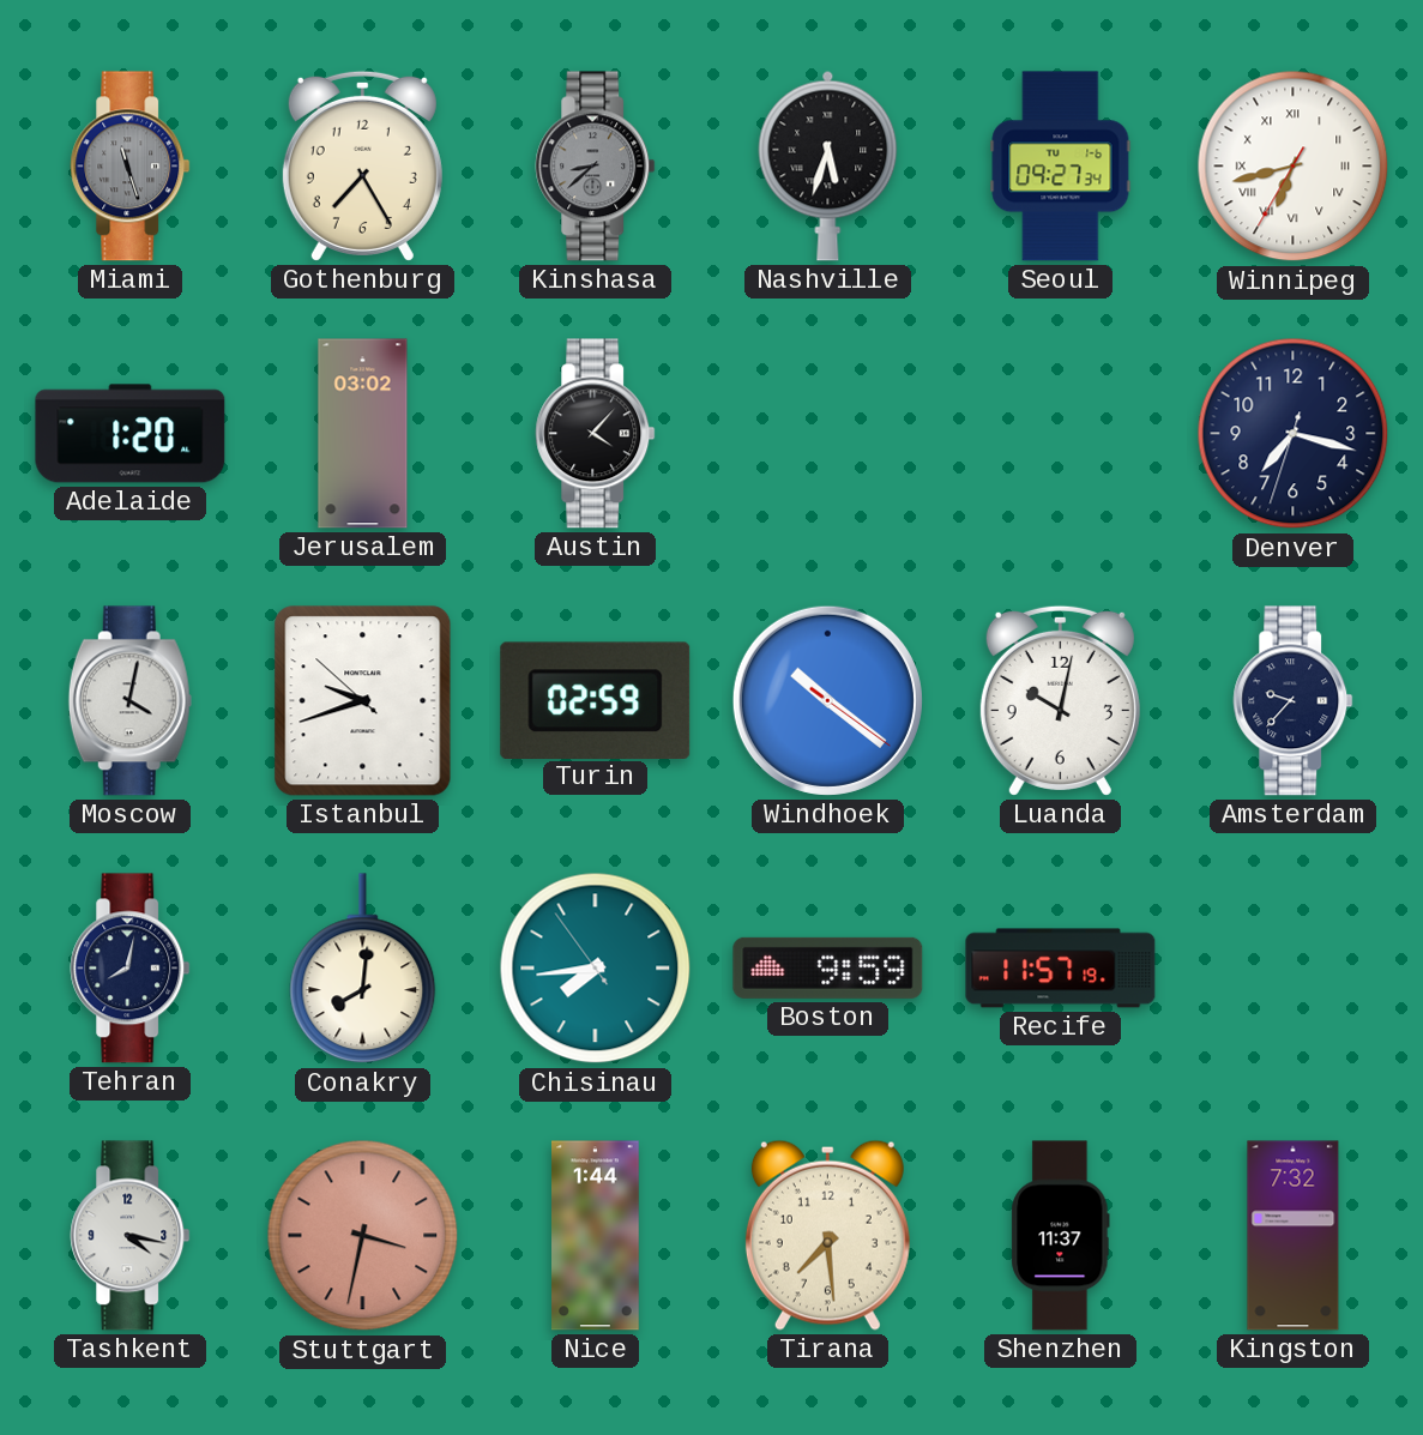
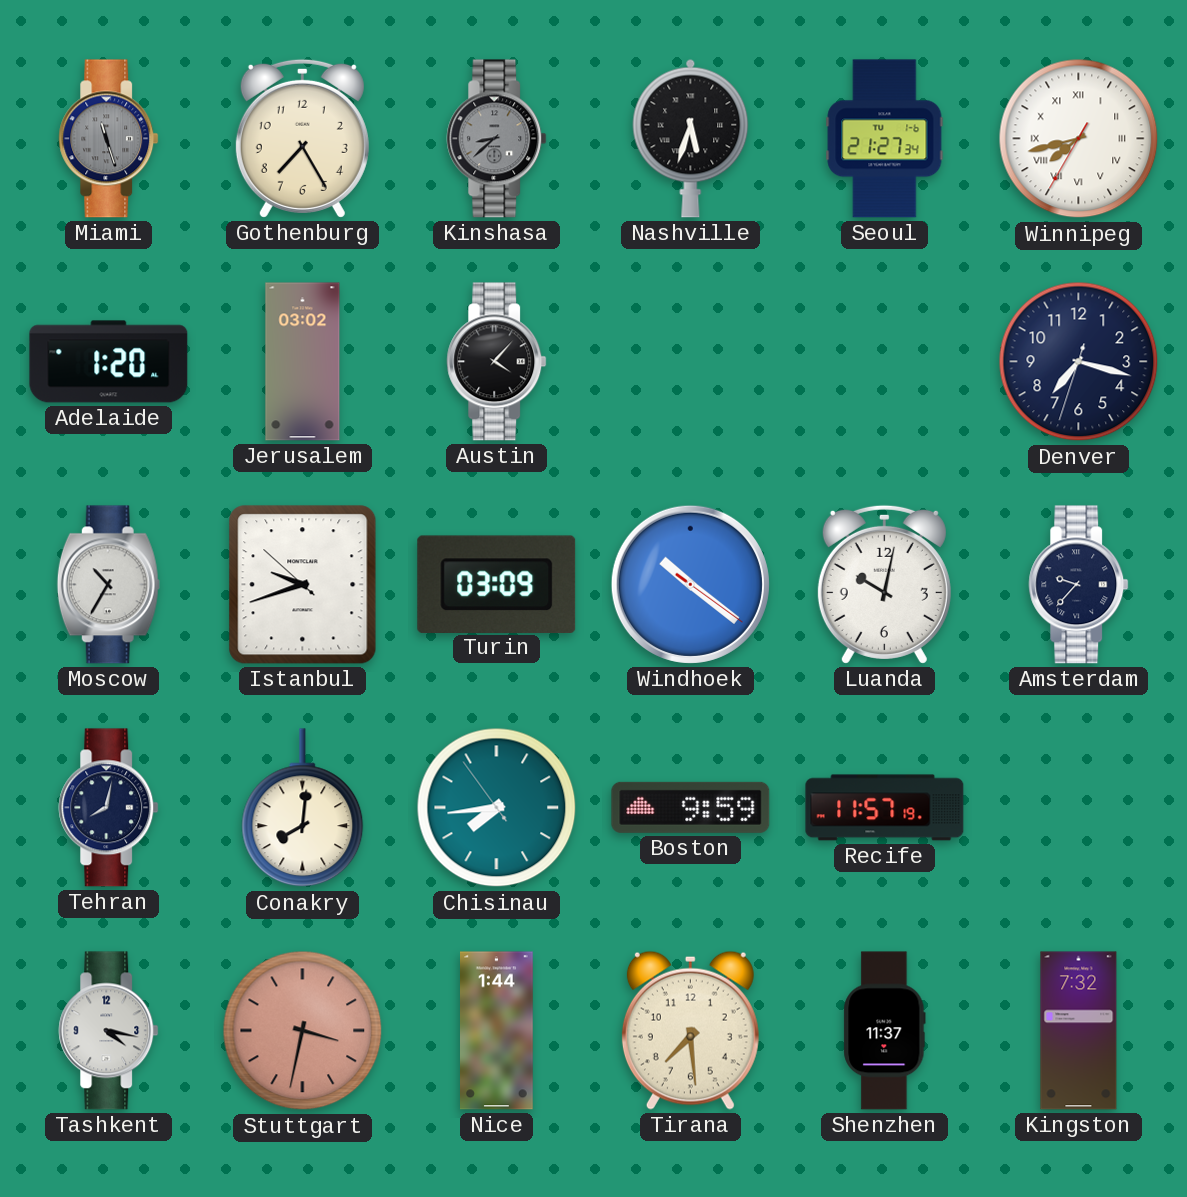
Seoul: 09:27 -> 21:27 (885, 139)
Winnipeg: 6:42 -> 7:42 (1079, 139)
Moscow: 4:02 -> 10:35 (108, 585)
Turin: 02:59 -> 03:09 (497, 584)
